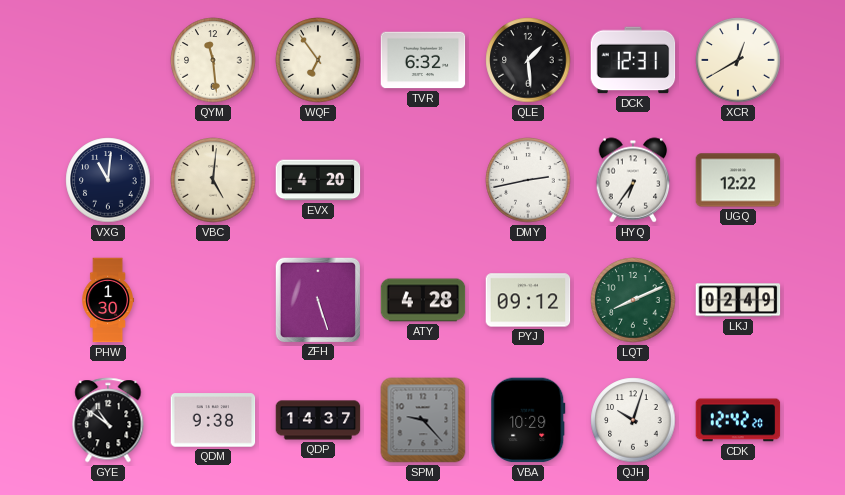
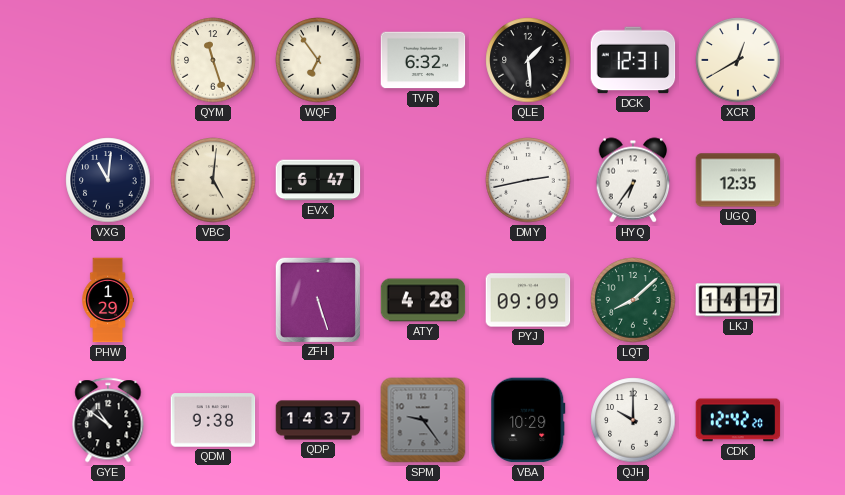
QYM: 11:29 -> 11:27 (213, 60)
EVX: 4:20 -> 6:47 (318, 180)
UGQ: 12:22 -> 12:35 (738, 180)
PHW: 1:30 -> 1:29 (107, 300)
PYJ: 09:12 -> 09:09 (528, 300)
LQT: 8:11 -> 8:08 (633, 300)
LKJ: 02:49 -> 14:17 (738, 300)
SPM: 9:23 -> 9:24 (423, 420)
QJH: 10:03 -> 10:00 (633, 420)
